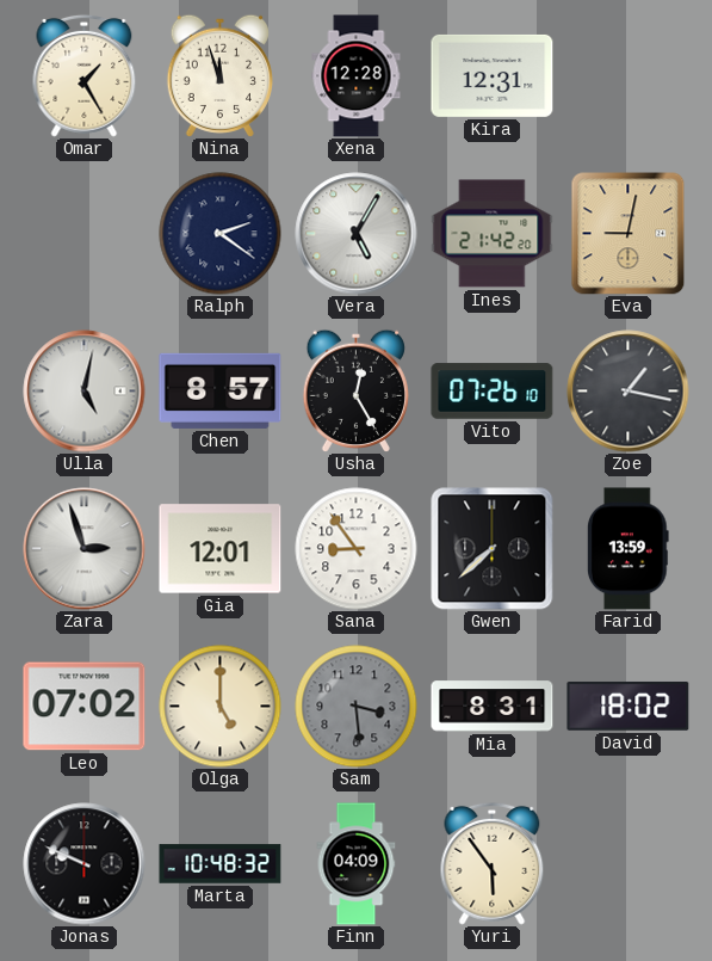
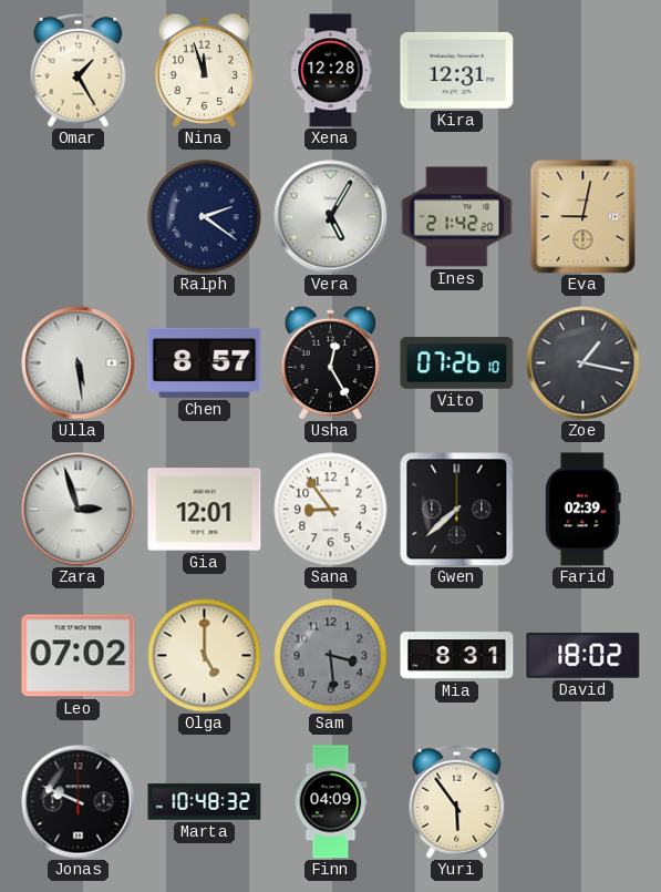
Ulla: 5:02 -> 5:29 (79, 363)
Farid: 13:59 -> 02:39 (583, 510)
